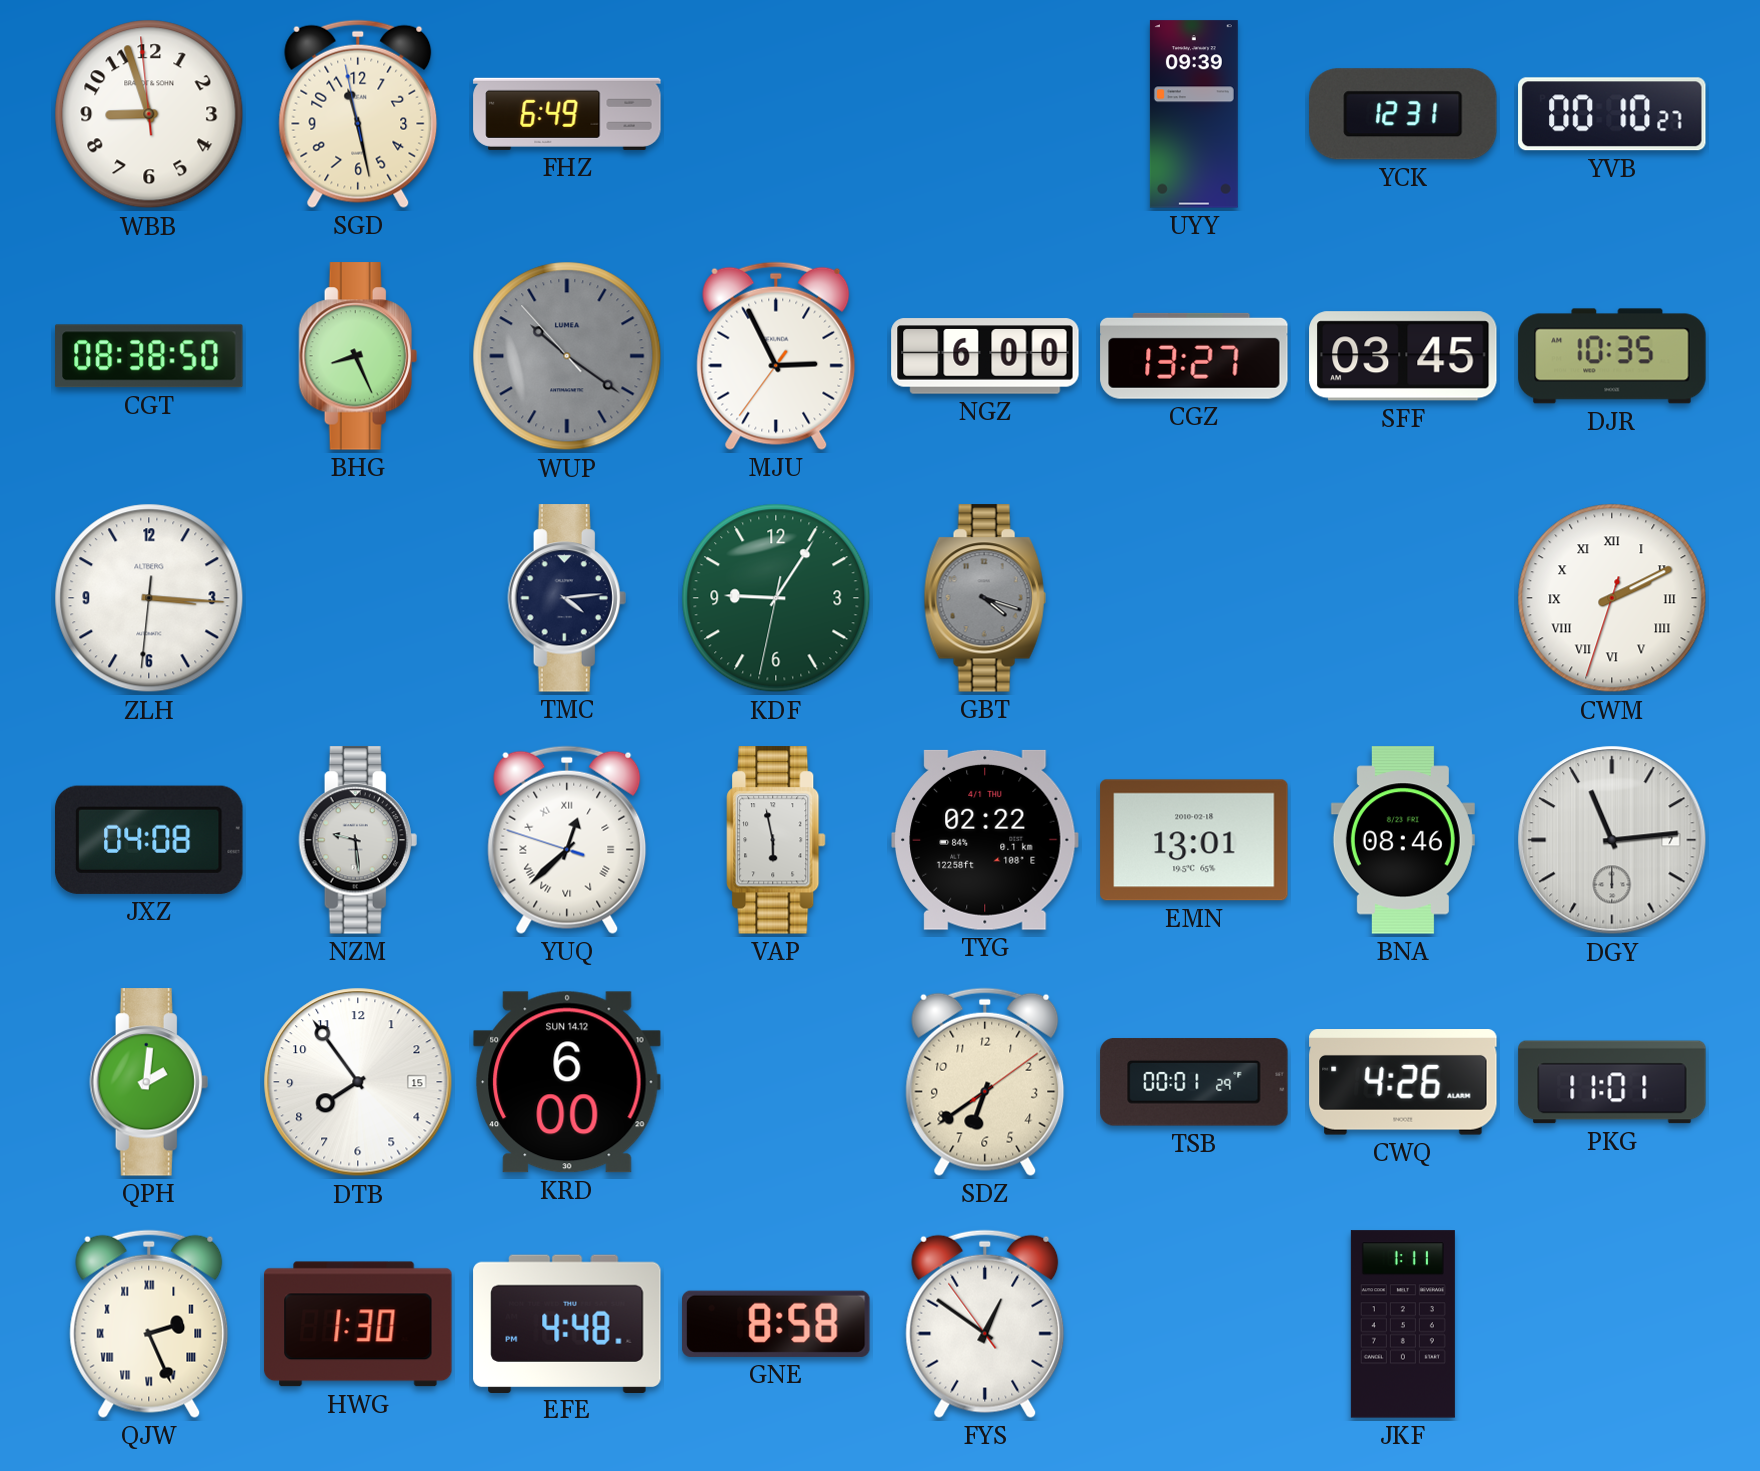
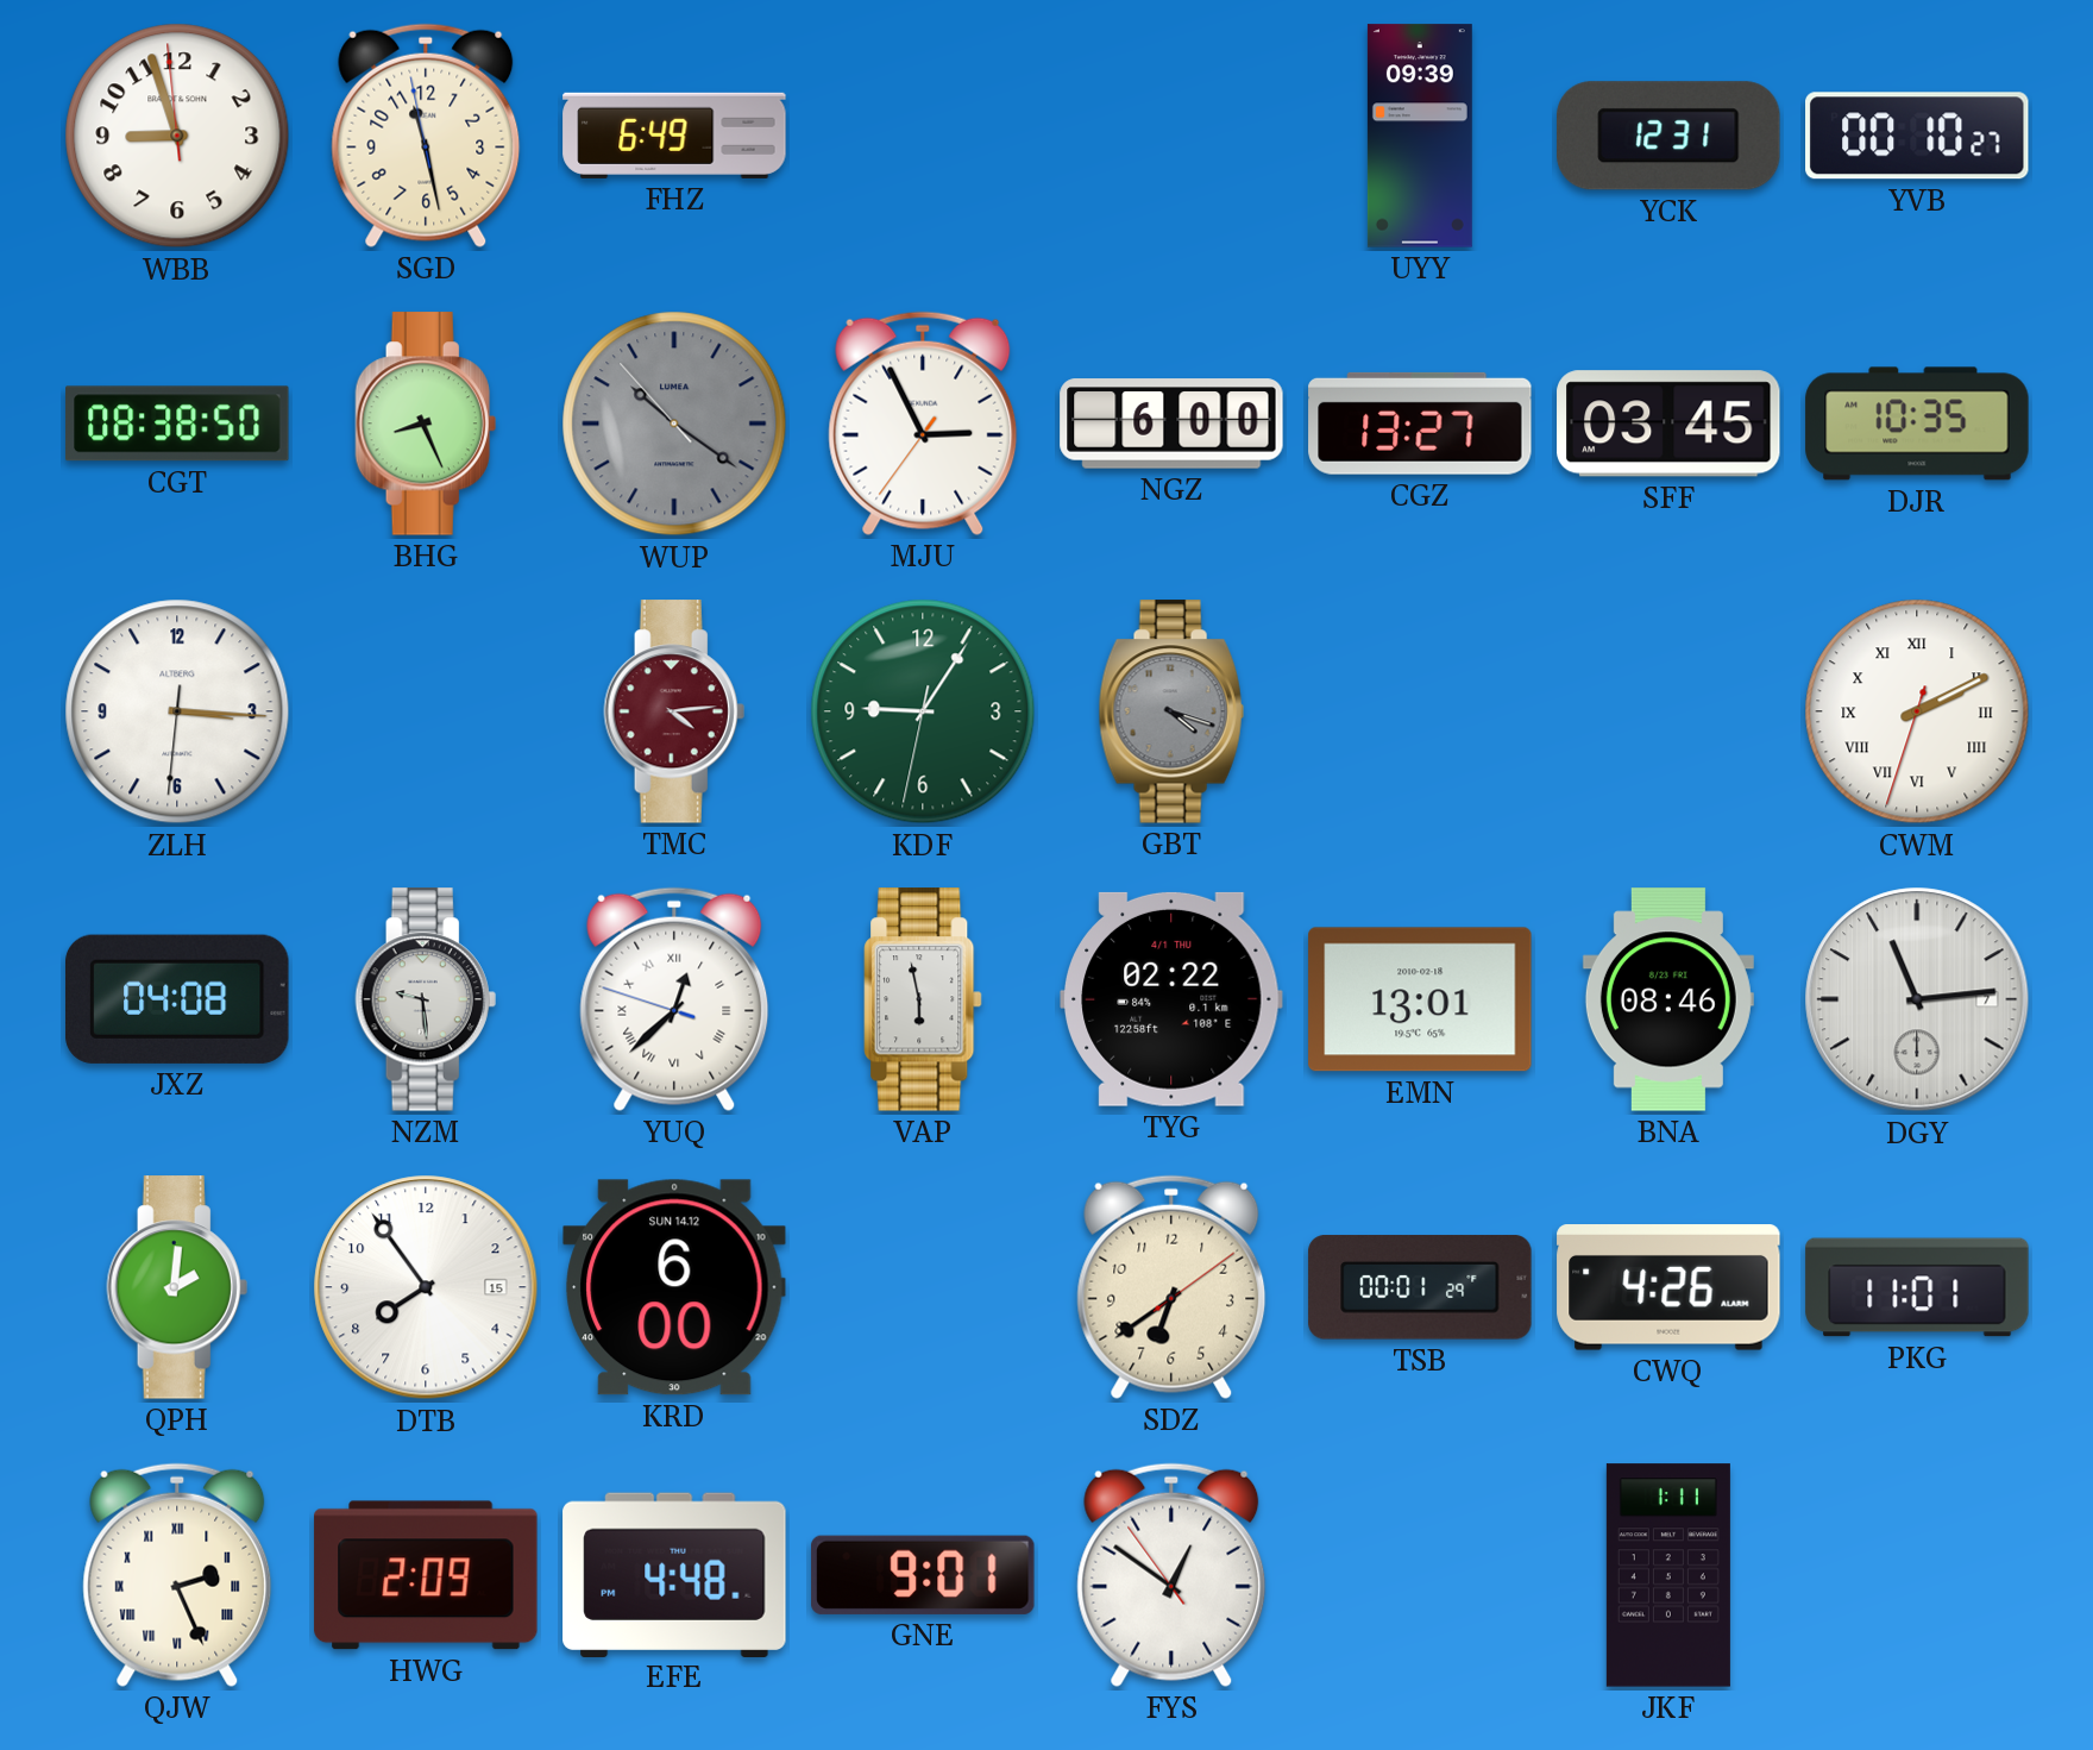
TMC dial: navy -> burgundy (674, 711)
HWG: 1:30 -> 2:09 (426, 1575)
GNE: 8:58 -> 9:01 (923, 1575)
